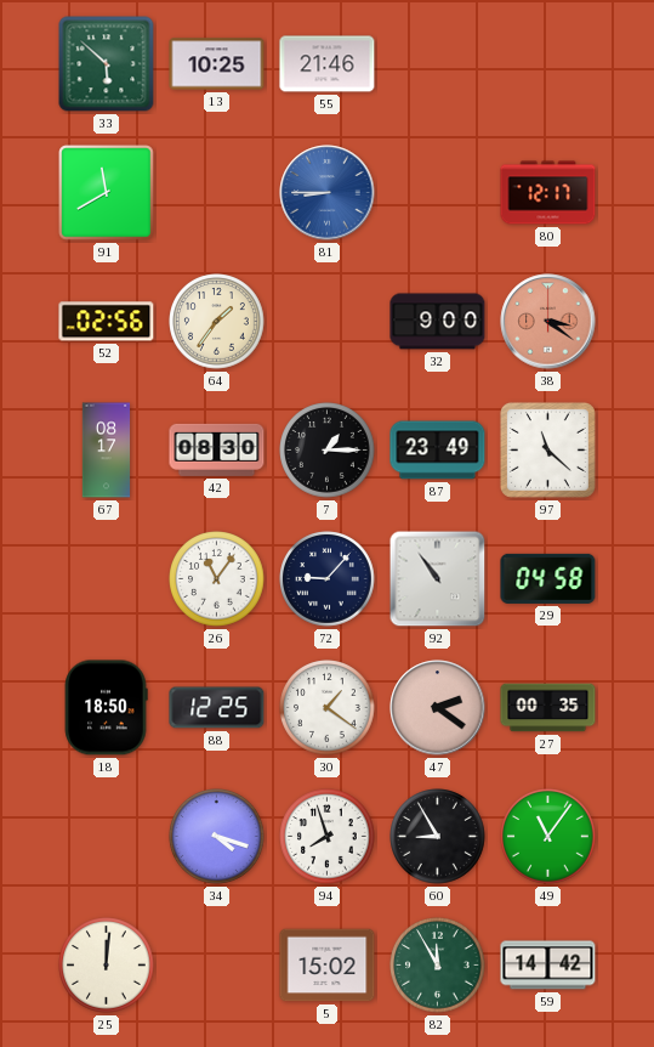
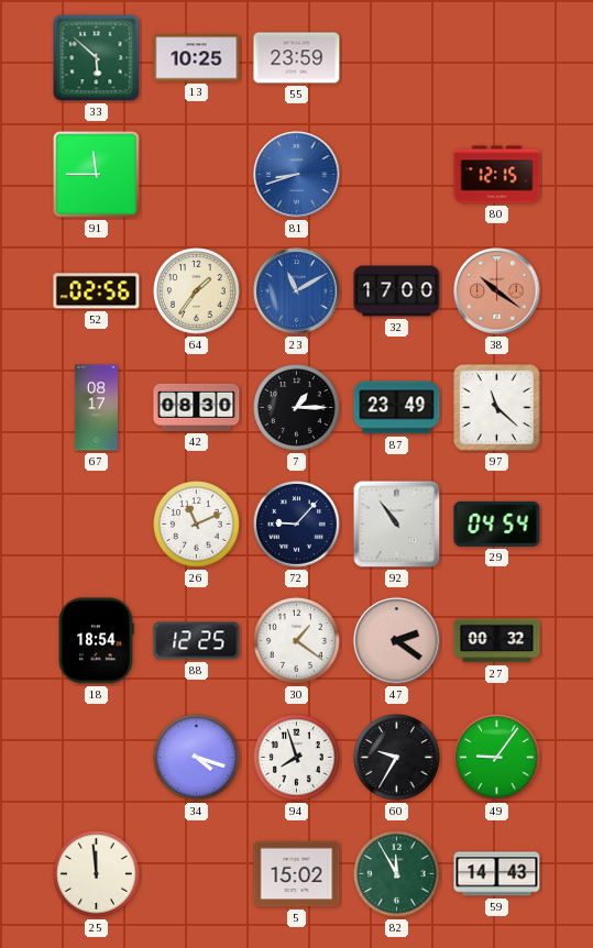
55: 21:46 -> 23:59 (297, 58)
91: 11:40 -> 11:45 (97, 175)
81: 8:45 -> 8:42 (297, 175)
80: 12:17 -> 12:15 (497, 175)
23: none -> 11:10 (297, 291)
32: 9:00 -> 17:00 (397, 291)
38: 3:21 -> 10:21 (497, 291)
26: 11:06 -> 11:11 (197, 525)
29: 04:58 -> 04:54 (497, 523)
18: 18:50 -> 18:54 (96, 641)
27: 00:35 -> 00:32 (497, 641)
60: 8:55 -> 9:35 (397, 758)
49: 11:06 -> 9:06 (497, 758)
25: 12:01 -> 11:59 (97, 874)
59: 14:42 -> 14:43 (497, 874)
